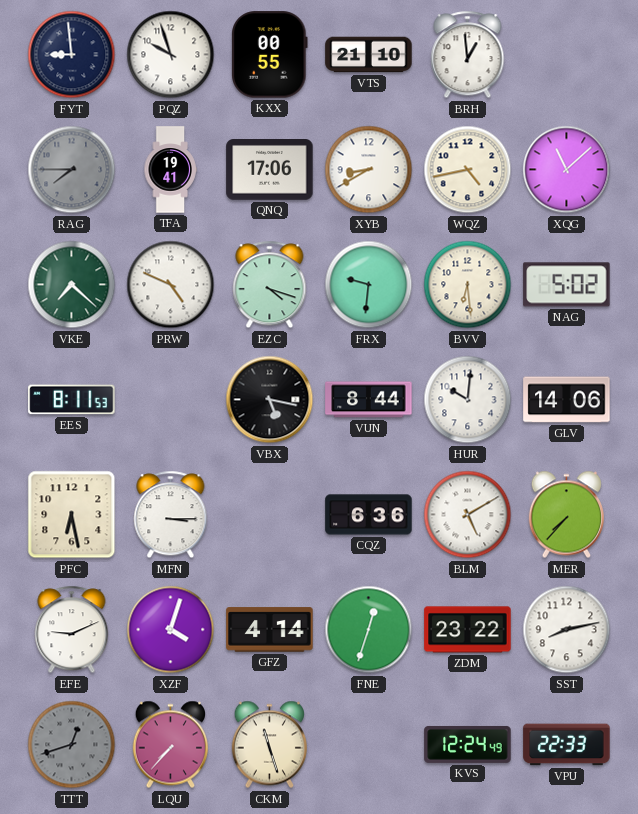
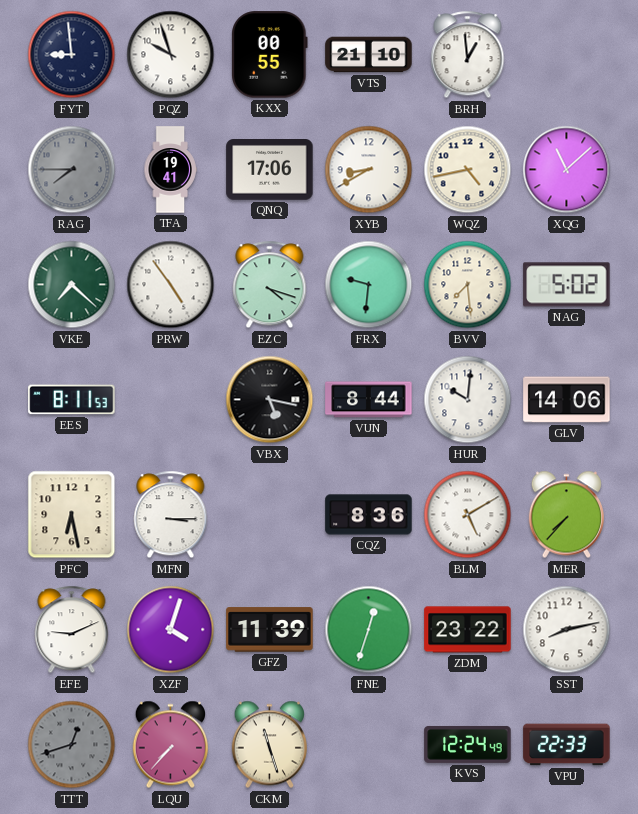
PRW: 4:49 -> 4:54 (171, 285)
BVV: 6:29 -> 7:29 (468, 285)
CQZ: 6:36 -> 8:36 (369, 515)
GFZ: 4:14 -> 11:39 (270, 630)
